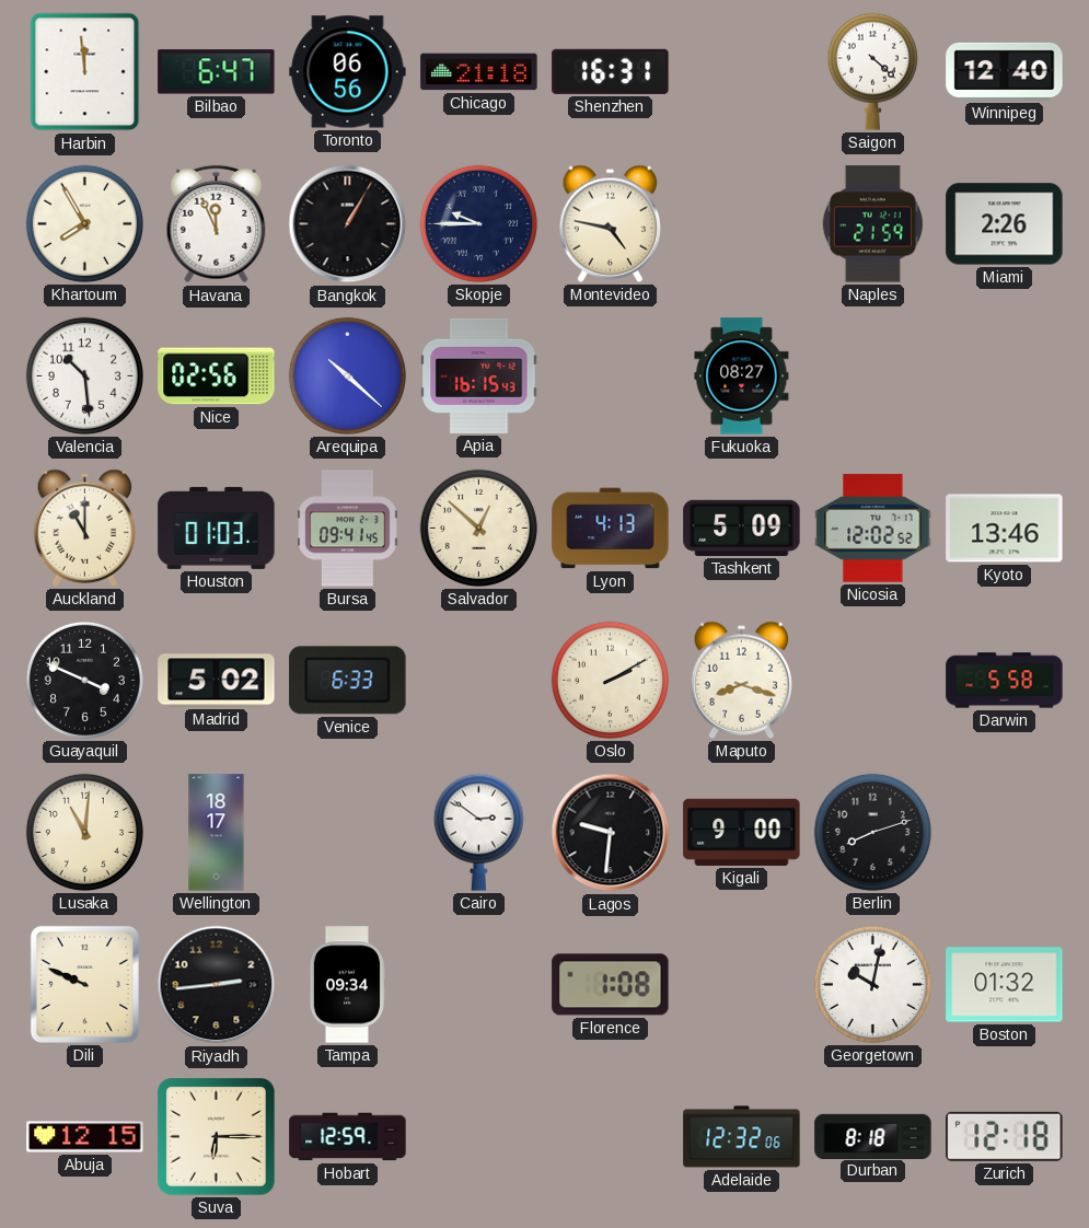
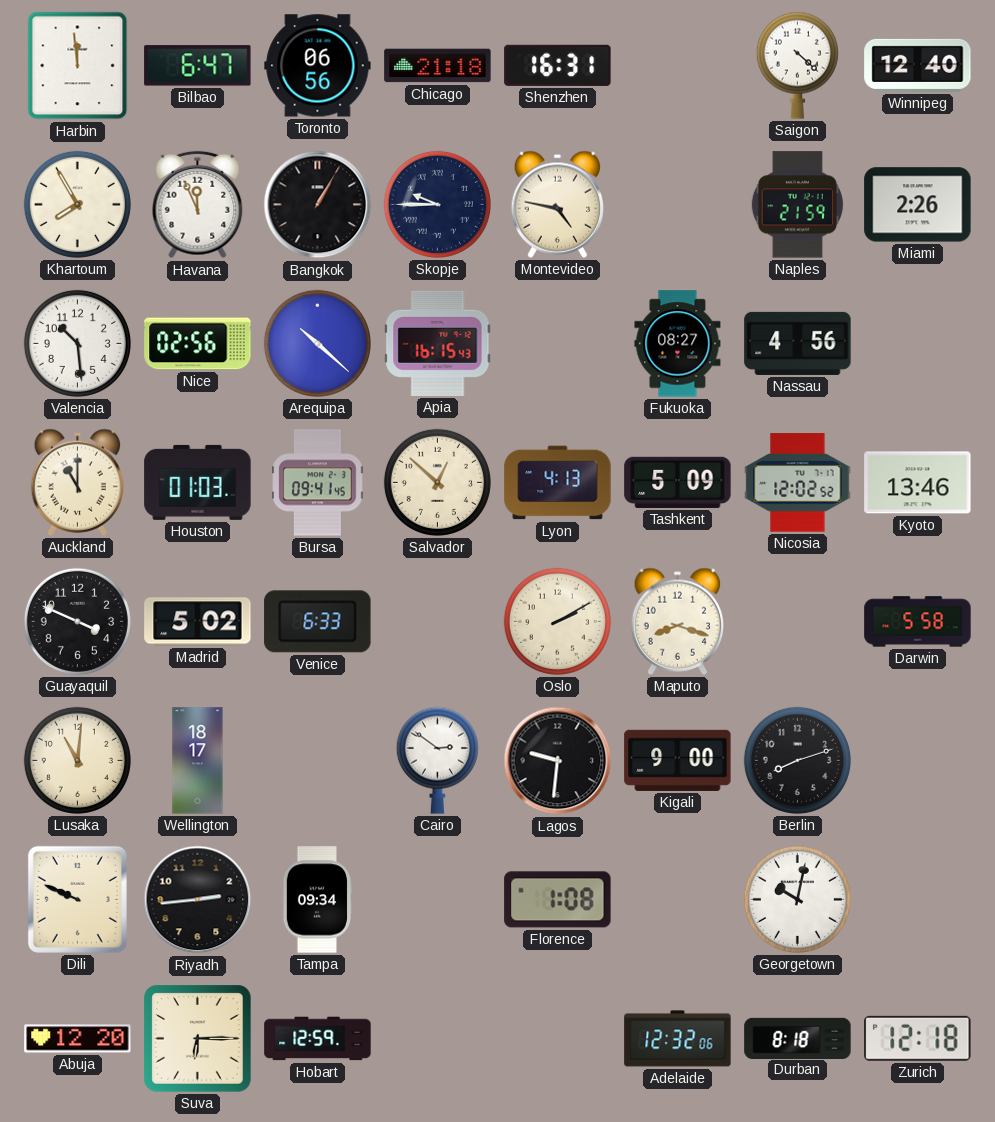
Nassau: none -> 4:56 (798, 343)
Boston: 01:32 -> none (1005, 985)
Abuja: 12:15 -> 12:20 (78, 1039)
